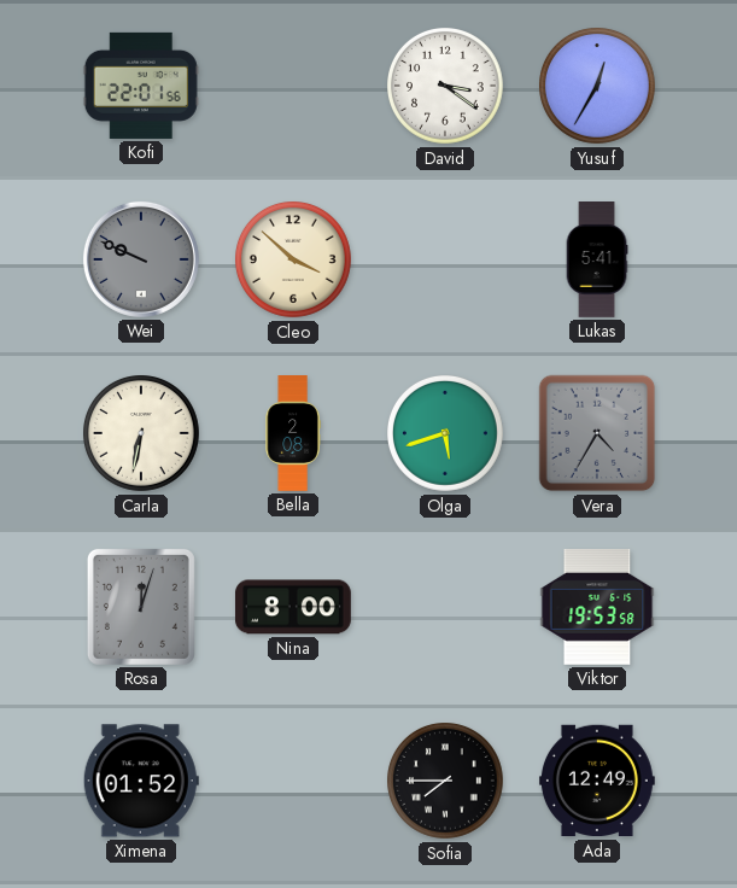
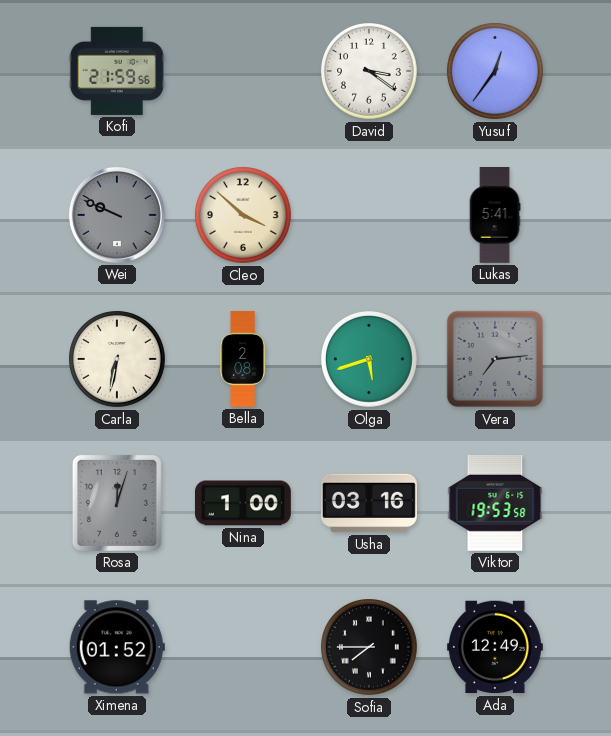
Kofi: 22:01 -> 21:59 (117, 71)
Yusuf: 12:35 -> 12:36 (496, 72)
Vera: 4:35 -> 7:14 (495, 359)
Nina: 8:00 -> 1:00 (243, 503)
Usha: none -> 03:16 (369, 503)
